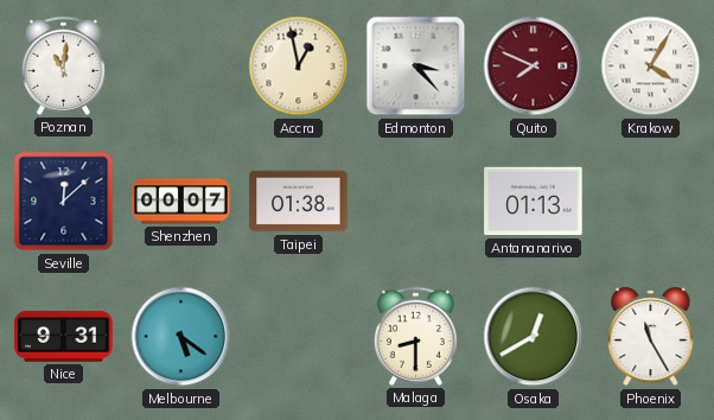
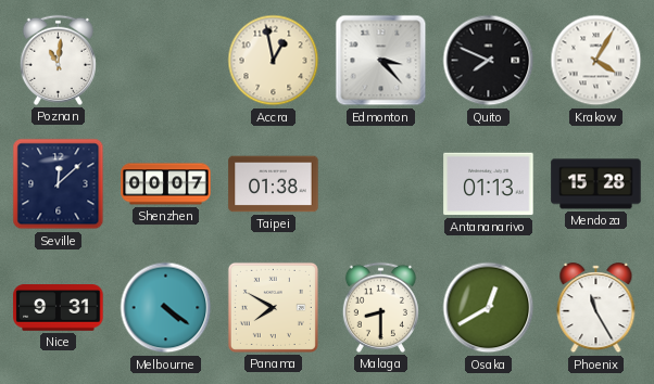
Quito dial: burgundy -> black (489, 61)
Mendoza: none -> 15:28 (596, 184)
Melbourne: 5:21 -> 4:21 (166, 308)
Panama: none -> 7:50 (273, 307)
